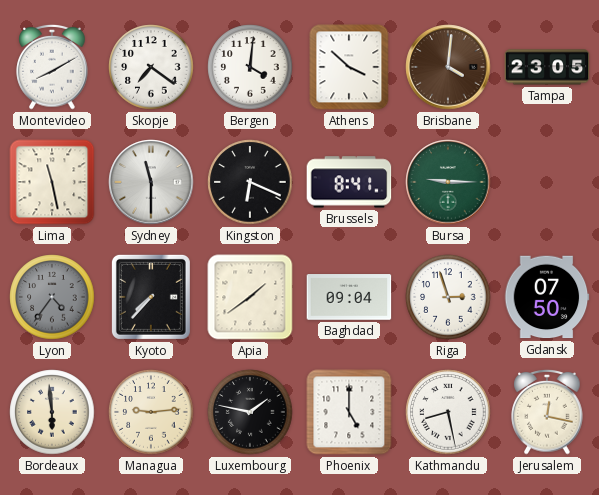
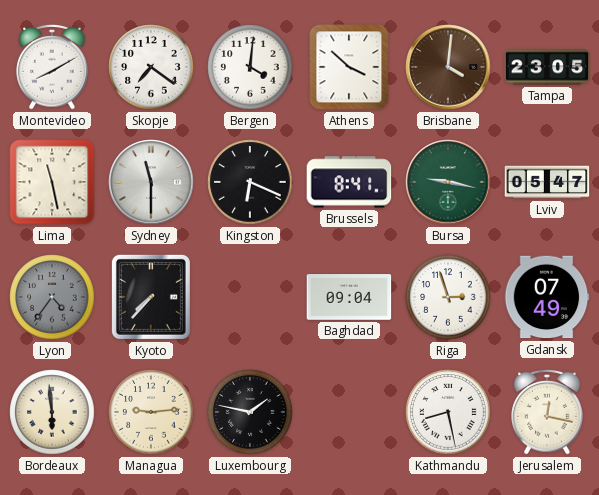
Bursa: 9:15 -> 9:17 (448, 182)
Lviv: none -> 05:47 (547, 182)
Apia: 1:39 -> none (250, 297)
Gdansk: 07:50 -> 07:49 (547, 297)
Phoenix: 5:00 -> none (349, 412)
